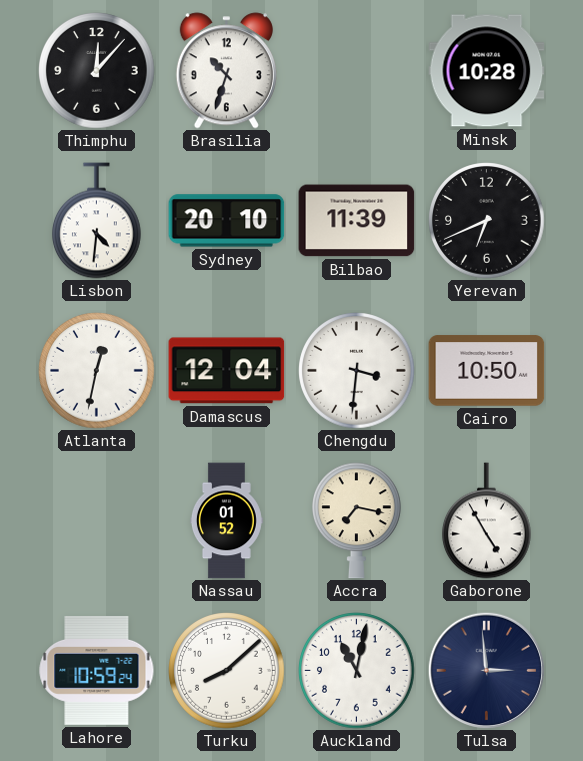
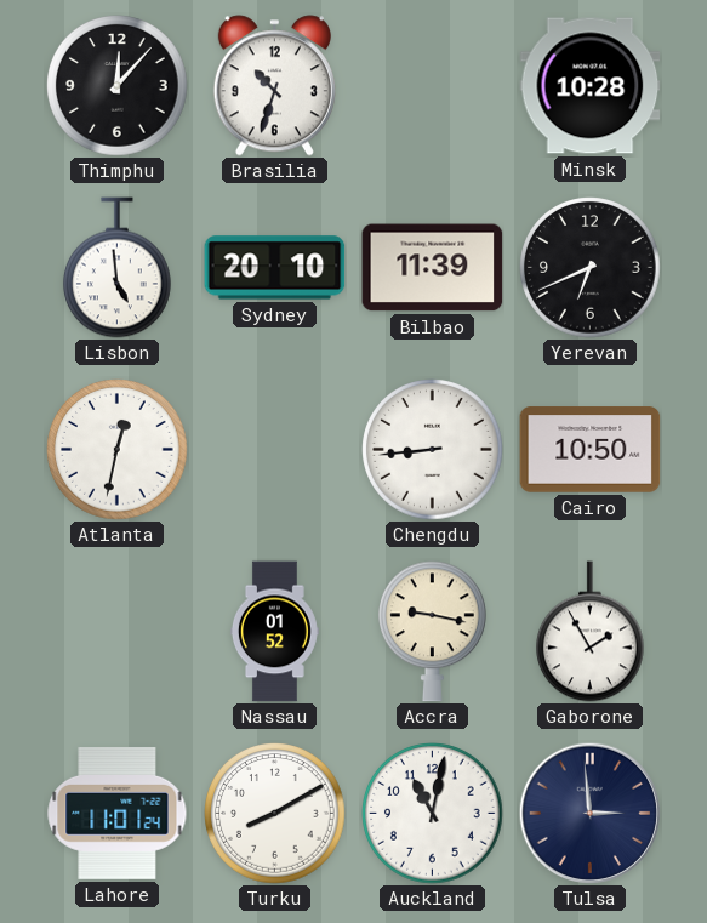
Lisbon: 4:31 -> 4:59 (118, 268)
Damascus: 12:04 -> none (227, 371)
Chengdu: 3:31 -> 8:44 (433, 450)
Accra: 7:17 -> 9:17 (433, 632)
Gaborone: 4:55 -> 1:55 (591, 632)
Lahore: 10:59 -> 11:01 (118, 813)
Turku: 8:08 -> 8:10 (275, 814)
